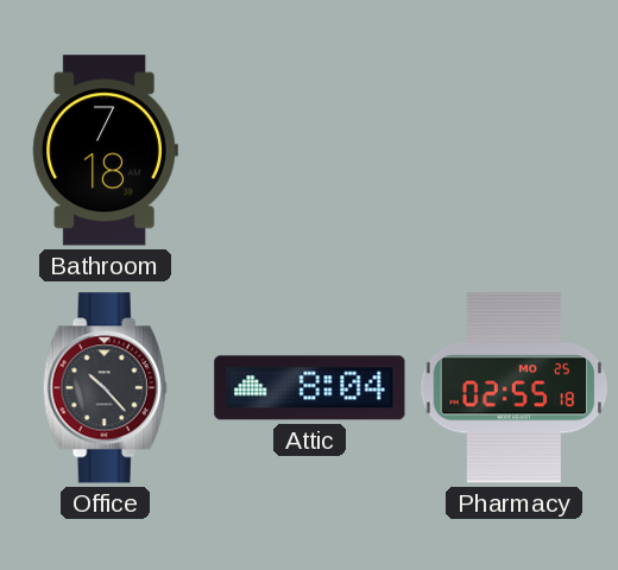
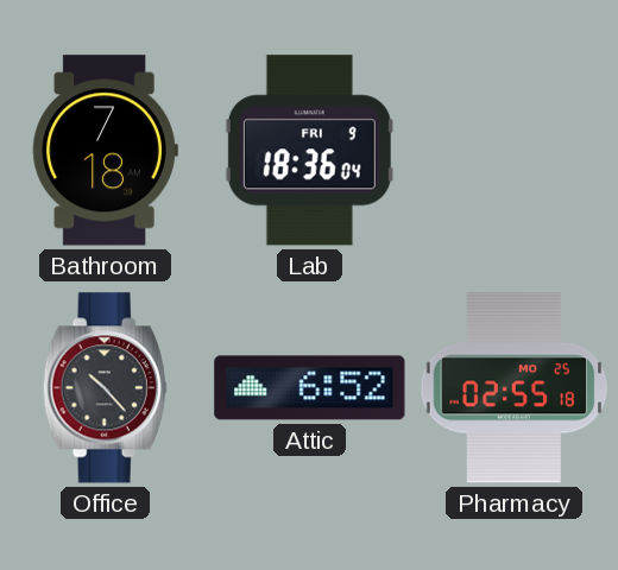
Lab: none -> 18:36 (309, 151)
Attic: 8:04 -> 6:52 (310, 388)
